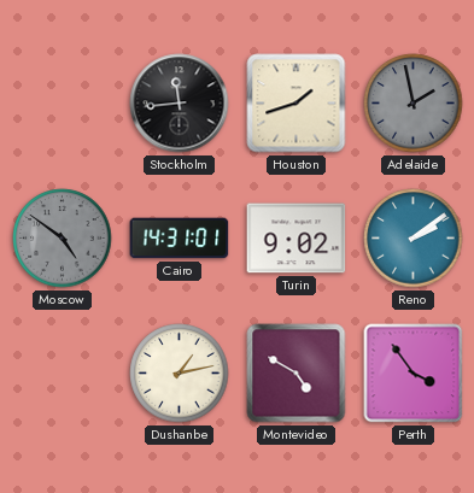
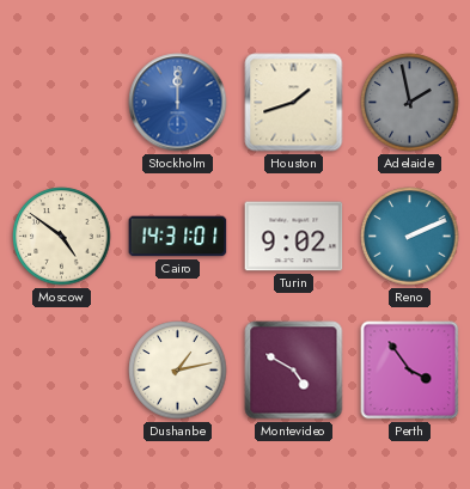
Stockholm: 11:44 -> 12:00 (178, 103)
Stockholm dial: black -> blue (178, 103)
Moscow dial: grey -> cream (62, 237)
Reno: 2:09 -> 2:11 (410, 237)
